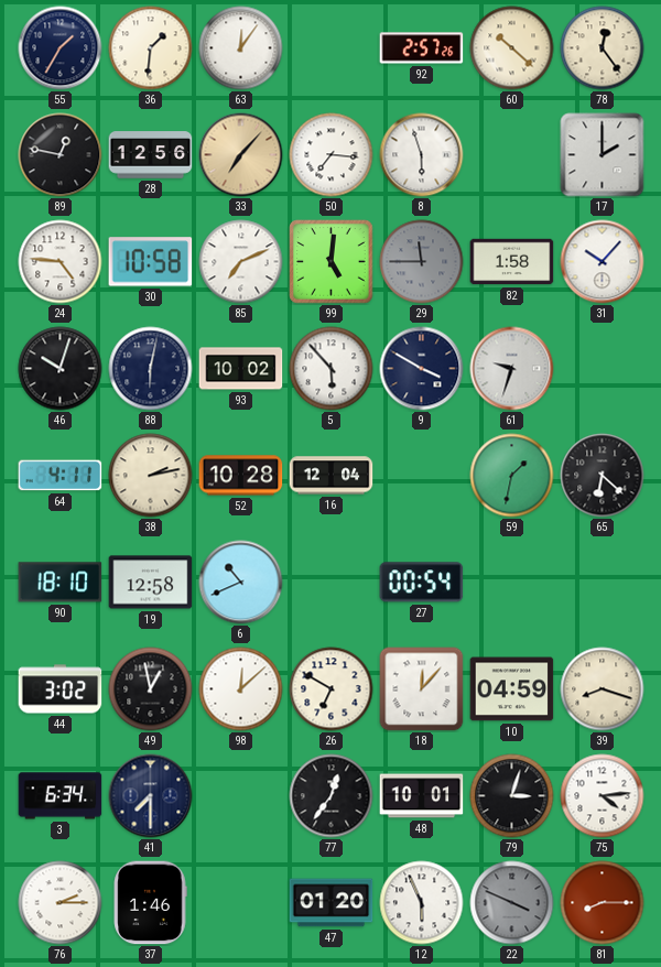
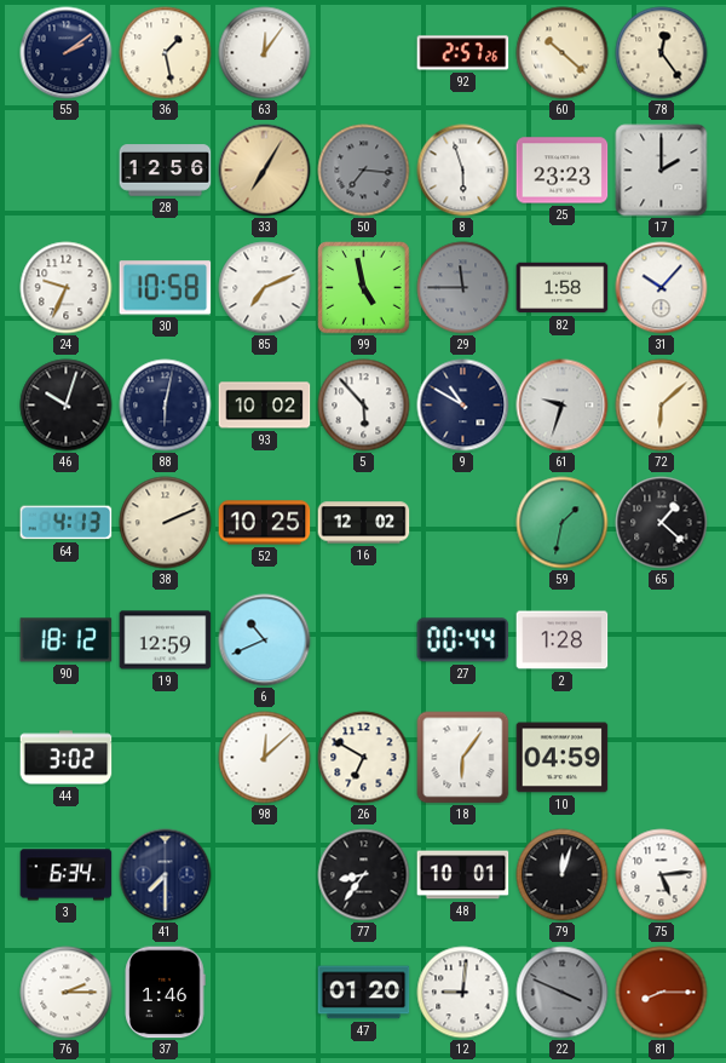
55: 1:35 -> 2:09 (67, 53)
36: 1:31 -> 1:28 (166, 53)
89: 12:47 -> none (61, 155)
33: 7:07 -> 7:05 (265, 171)
50 dial: white -> grey (364, 171)
25: none -> 23:23 (563, 171)
24: 4:46 -> 9:34 (67, 288)
99: 5:01 -> 4:58 (364, 288)
9: 3:50 -> 10:50 (463, 406)
72: none -> 6:08 (662, 406)
64: 4:11 -> 4:13 (67, 523)
38: 2:13 -> 2:11 (166, 523)
52: 10:28 -> 10:25 (265, 523)
16: 12:04 -> 12:02 (364, 523)
65: 6:22 -> 1:22 (662, 523)
90: 18:10 -> 18:12 (67, 640)
19: 12:58 -> 12:59 (166, 640)
27: 00:54 -> 00:44 (463, 640)
2: none -> 1:28 (563, 640)
49: 12:58 -> none (151, 689)
18: 12:07 -> 6:06 (463, 758)
39: 8:18 -> none (603, 689)
77: 12:36 -> 8:36 (364, 875)
79: 3:03 -> 12:03 (563, 875)
75: 4:14 -> 5:14 (662, 875)
12: 5:56 -> 9:01 (463, 993)
